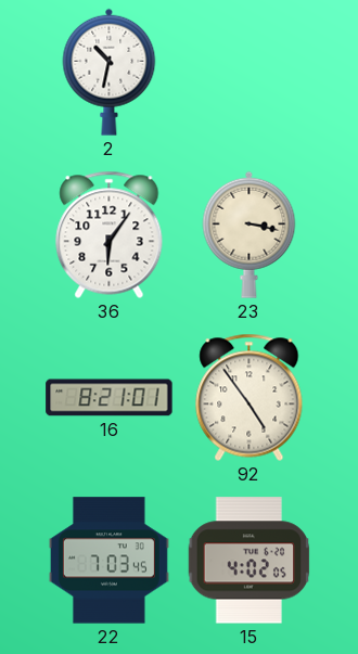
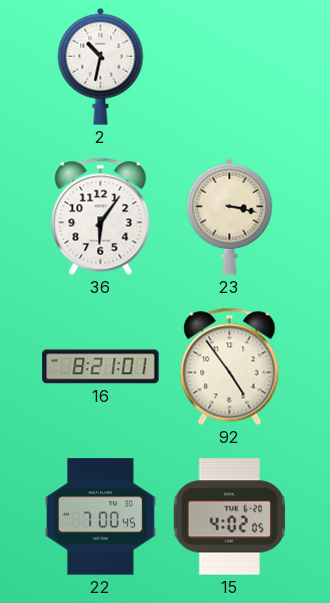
22: 7:03 -> 7:00 (100, 517)
